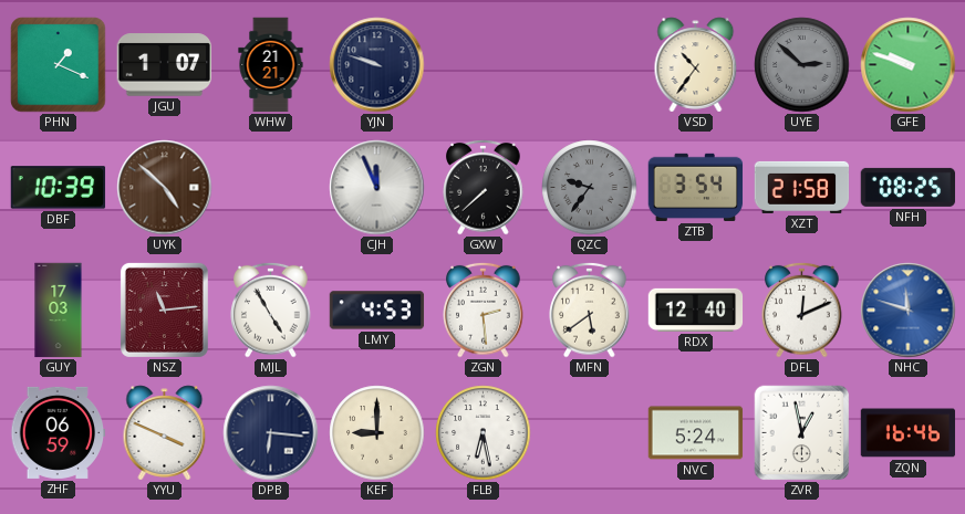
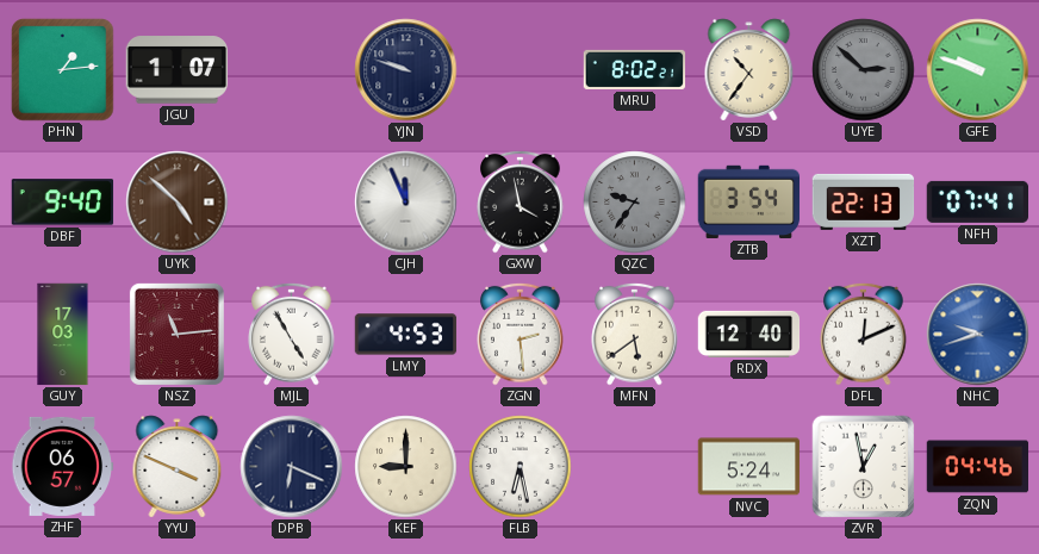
PHN: 1:19 -> 1:14 (63, 70)
WHW: 21:21 -> none (271, 65)
MRU: none -> 8:02 (635, 69)
DBF: 10:39 -> 9:40 (63, 203)
GXW: 7:38 -> 3:58 (521, 201)
XZT: 21:58 -> 22:13 (864, 201)
NFH: 08:25 -> 07:41 (978, 201)
NHC: 11:48 -> 9:42 (978, 335)
ZHF: 06:59 -> 06:57 (63, 466)
DPB: 6:16 -> 6:19 (292, 467)
ZQN: 16:46 -> 04:46 (978, 467)
